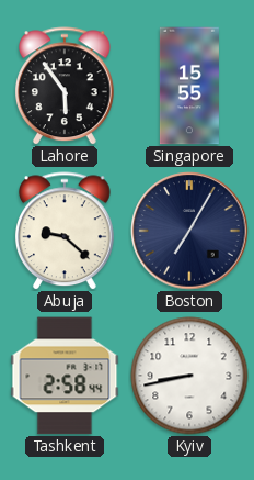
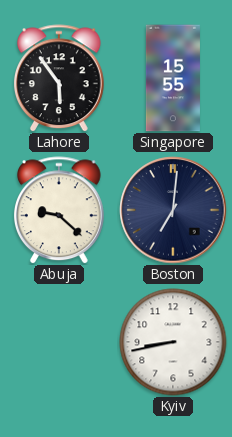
Boston: 7:05 -> 7:01 (173, 210)
Tashkent: 2:58 -> none (65, 376)
